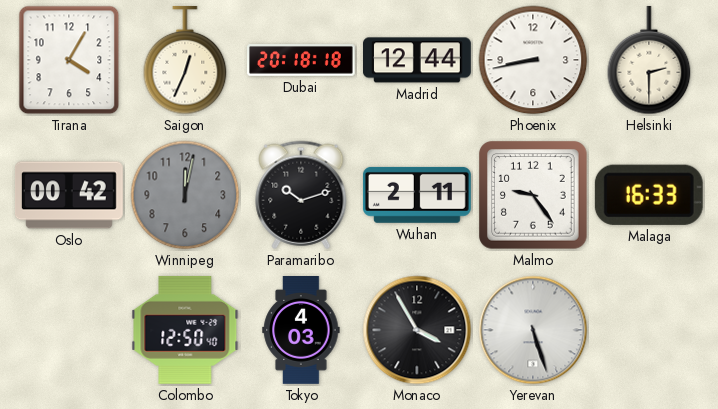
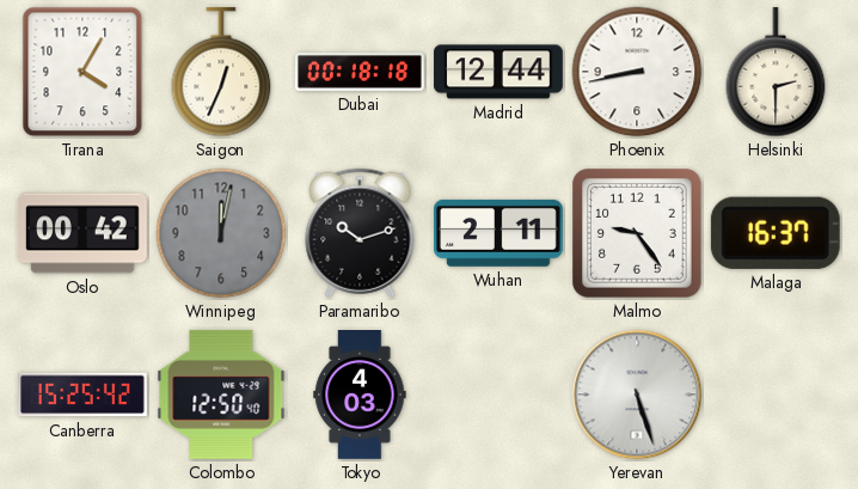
Dubai: 20:18 -> 00:18 (361, 73)
Malaga: 16:33 -> 16:37 (776, 233)
Canberra: none -> 15:25 (84, 395)
Monaco: 3:55 -> none (417, 330)
